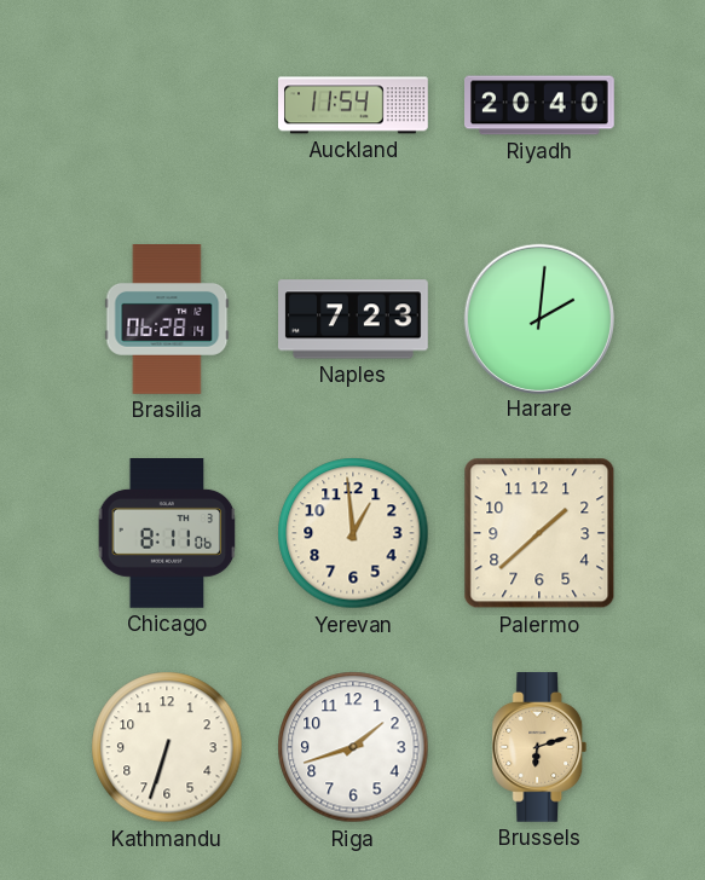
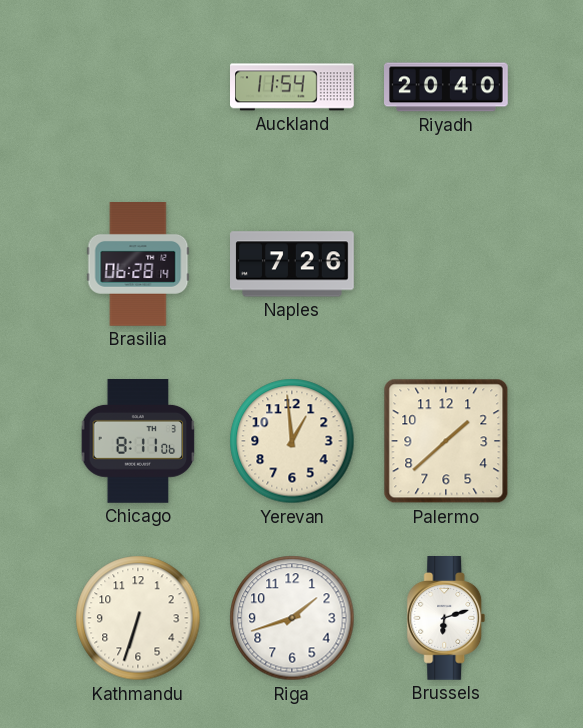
Naples: 7:23 -> 7:26 (293, 264)
Harare: 2:01 -> none (538, 318)
Brussels dial: champagne -> white (446, 619)
